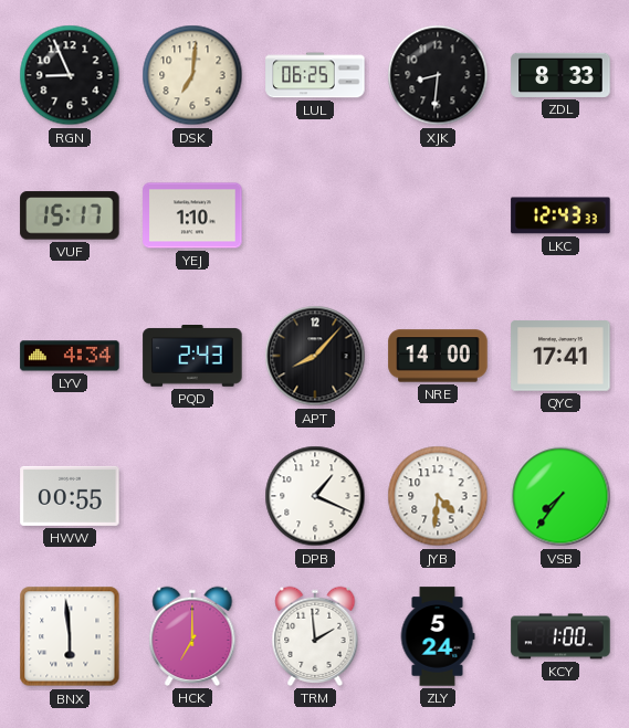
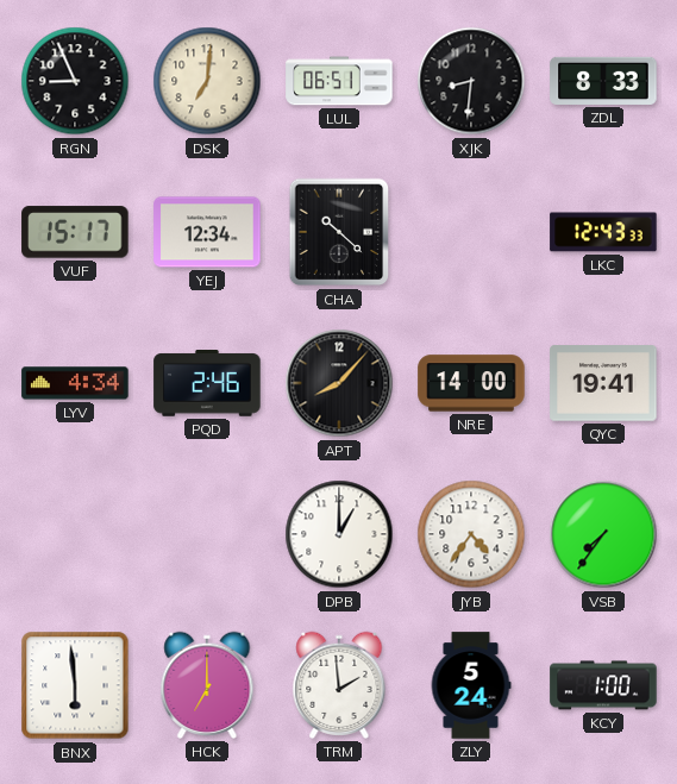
LUL: 06:25 -> 06:51 (339, 81)
YEJ: 1:10 -> 12:34 (207, 232)
CHA: none -> 10:22 (339, 232)
PQD: 2:43 -> 2:46 (207, 383)
QYC: 17:41 -> 19:41 (603, 383)
HWW: 00:55 -> none (70, 496)
DPB: 1:19 -> 1:00 (339, 534)
JYB: 4:31 -> 4:36 (471, 534)
